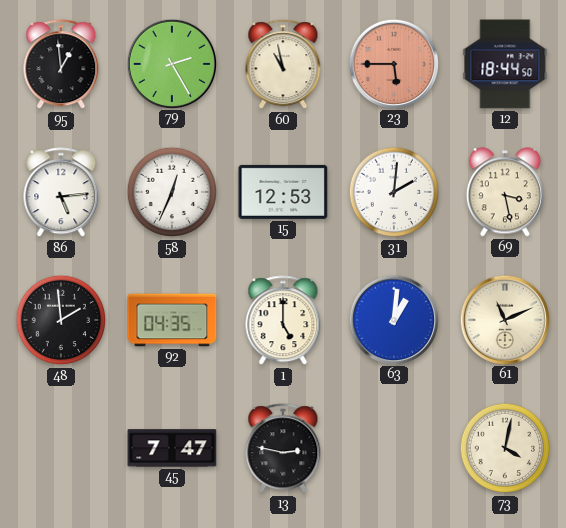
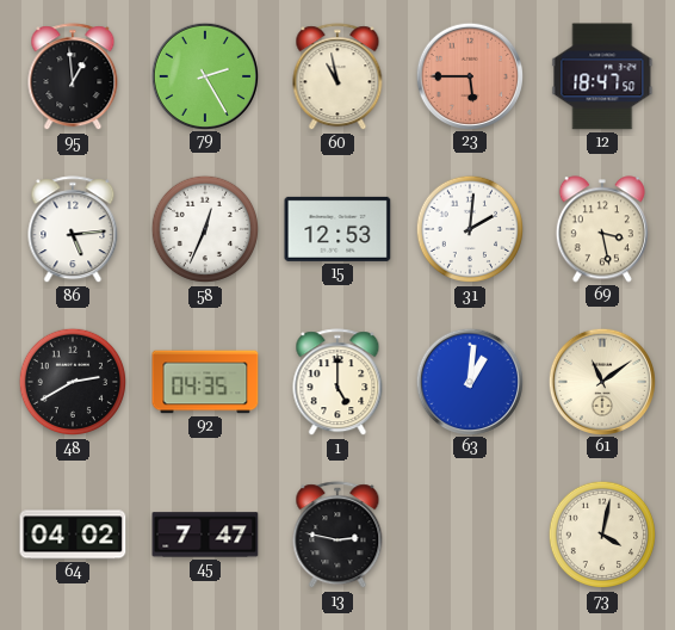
12: 18:44 -> 18:47 (602, 76)
48: 1:59 -> 2:40 (73, 382)
61: 11:11 -> 11:09 (601, 381)
64: none -> 04:02 (73, 535)
